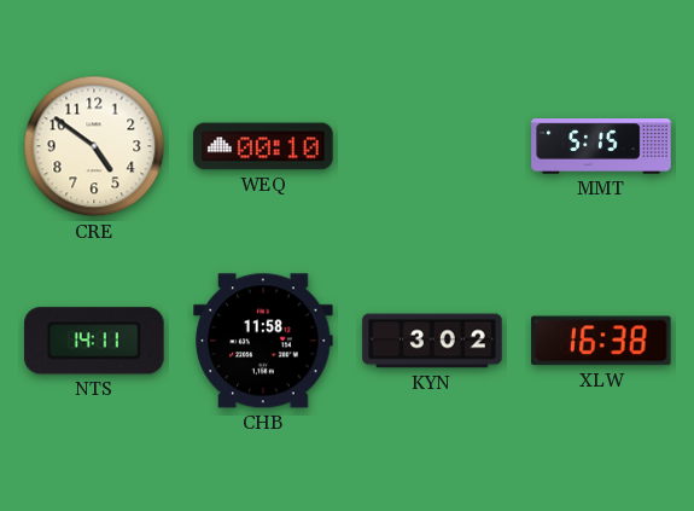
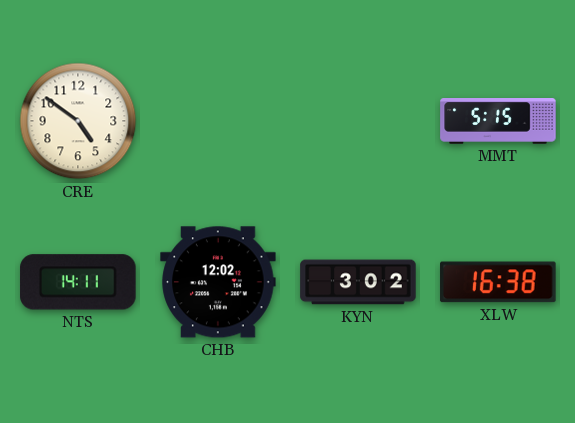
WEQ: 00:10 -> none (263, 146)
CHB: 11:58 -> 12:02 (218, 282)
